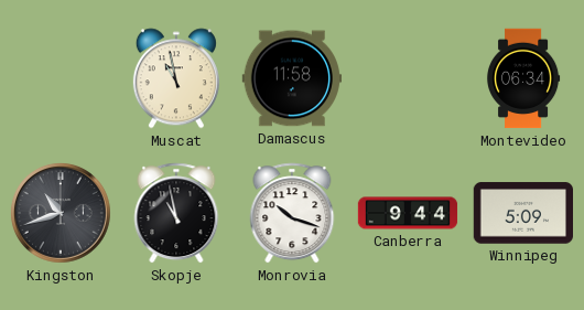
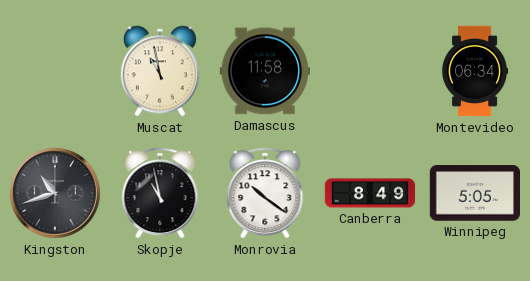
Monrovia: 10:18 -> 10:21 (265, 193)
Canberra: 9:44 -> 8:49 (370, 193)
Winnipeg: 5:09 -> 5:05 (474, 193)
